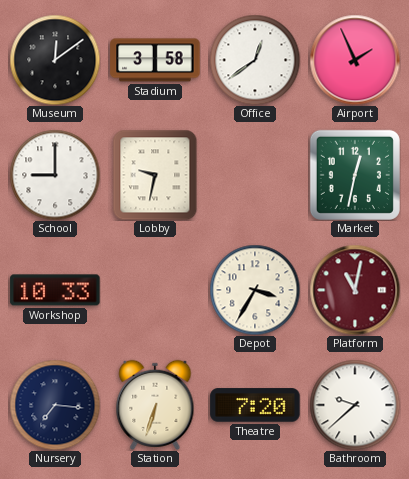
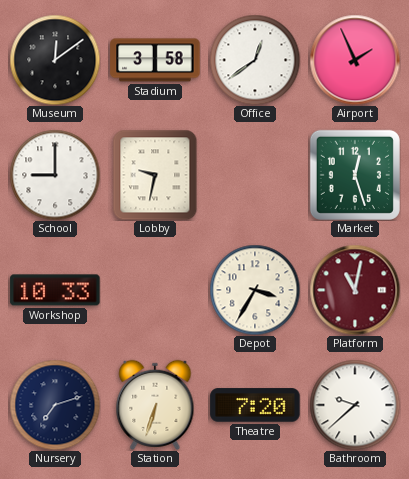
Market: 12:32 -> 12:27 (355, 175)
Nursery: 7:16 -> 7:12 (55, 405)
